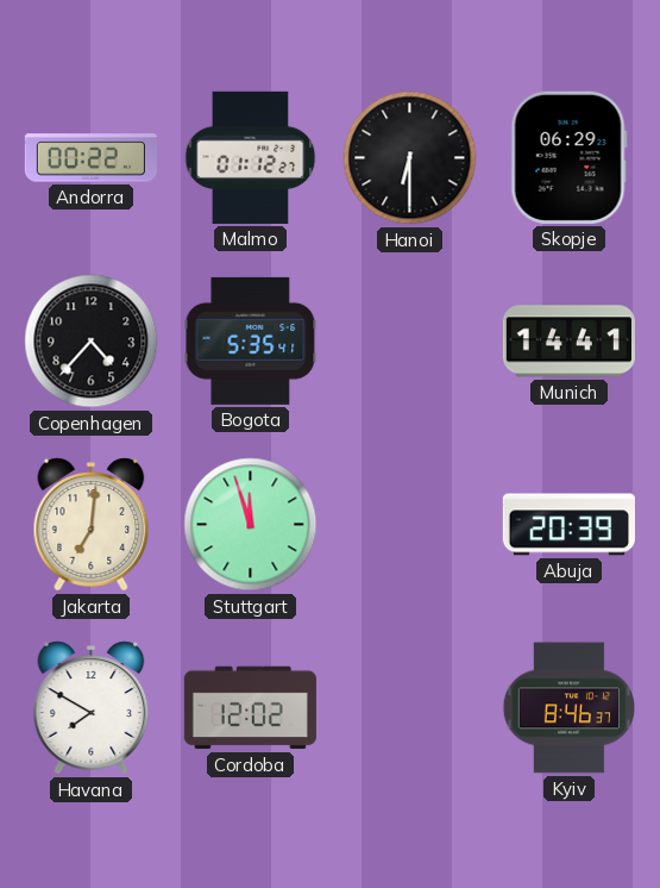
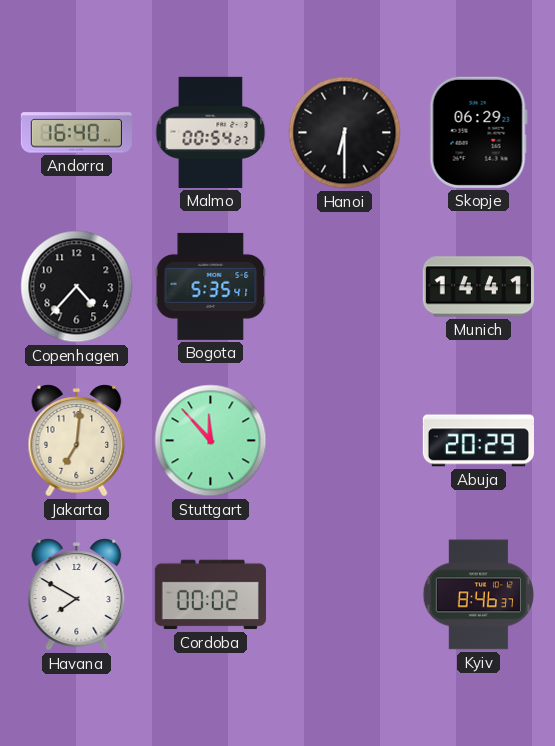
Andorra: 00:22 -> 16:40 (76, 133)
Malmo: 01:12 -> 00:54 (211, 132)
Stuttgart: 11:57 -> 11:53 (211, 441)
Abuja: 20:39 -> 20:29 (478, 441)
Cordoba: 12:02 -> 00:02 (210, 595)
